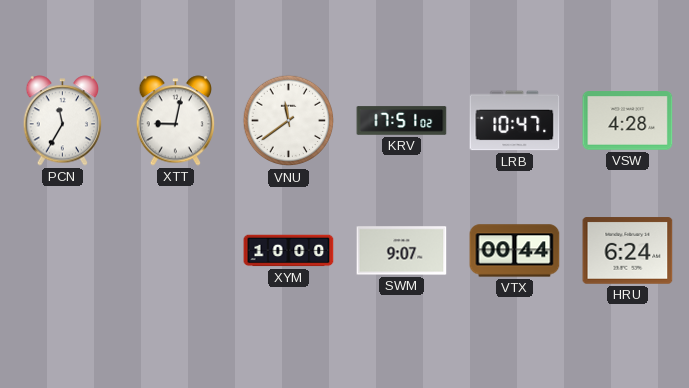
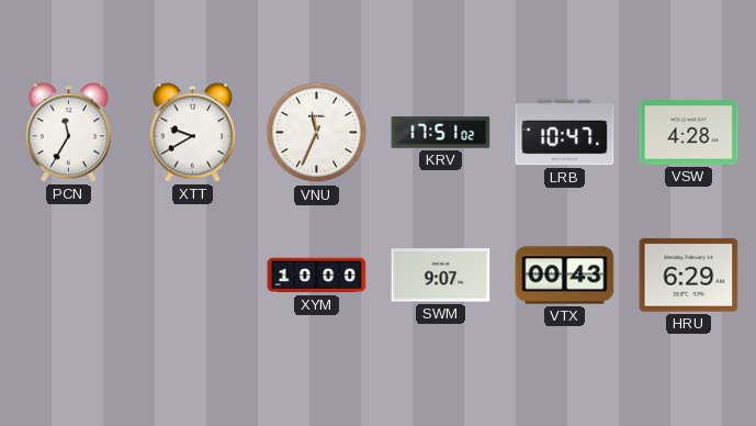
XTT: 9:02 -> 9:40 (193, 133)
VNU: 11:39 -> 11:34 (317, 133)
VTX: 00:44 -> 00:43 (565, 276)
HRU: 6:24 -> 6:29 (689, 276)
